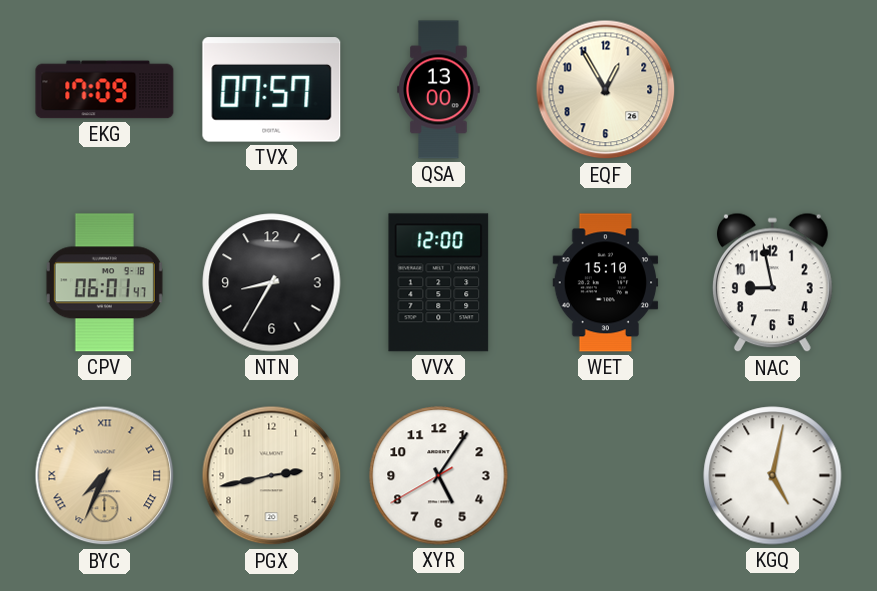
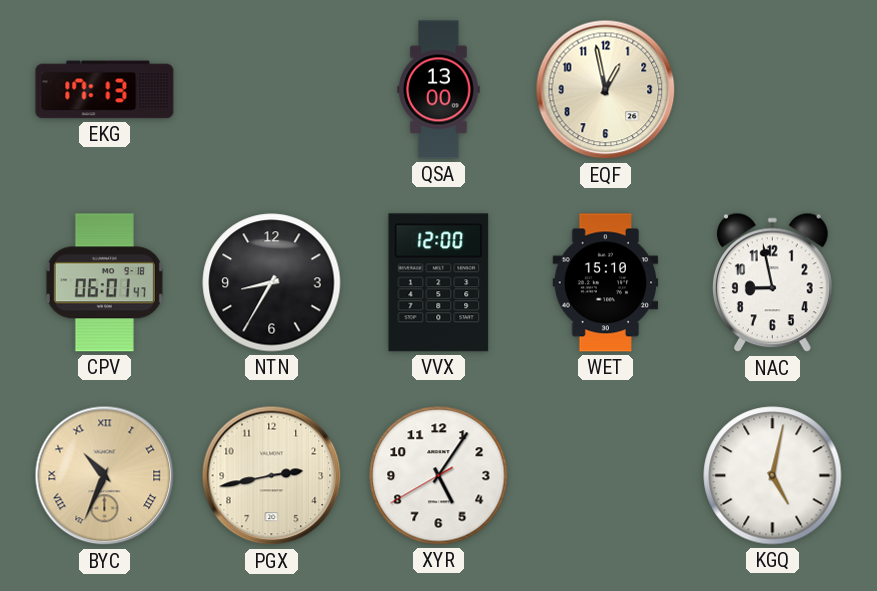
EKG: 17:09 -> 17:13 (105, 90)
TVX: 07:57 -> none (272, 90)
EQF: 12:55 -> 12:58 (606, 90)
BYC: 7:34 -> 10:34 (105, 476)
